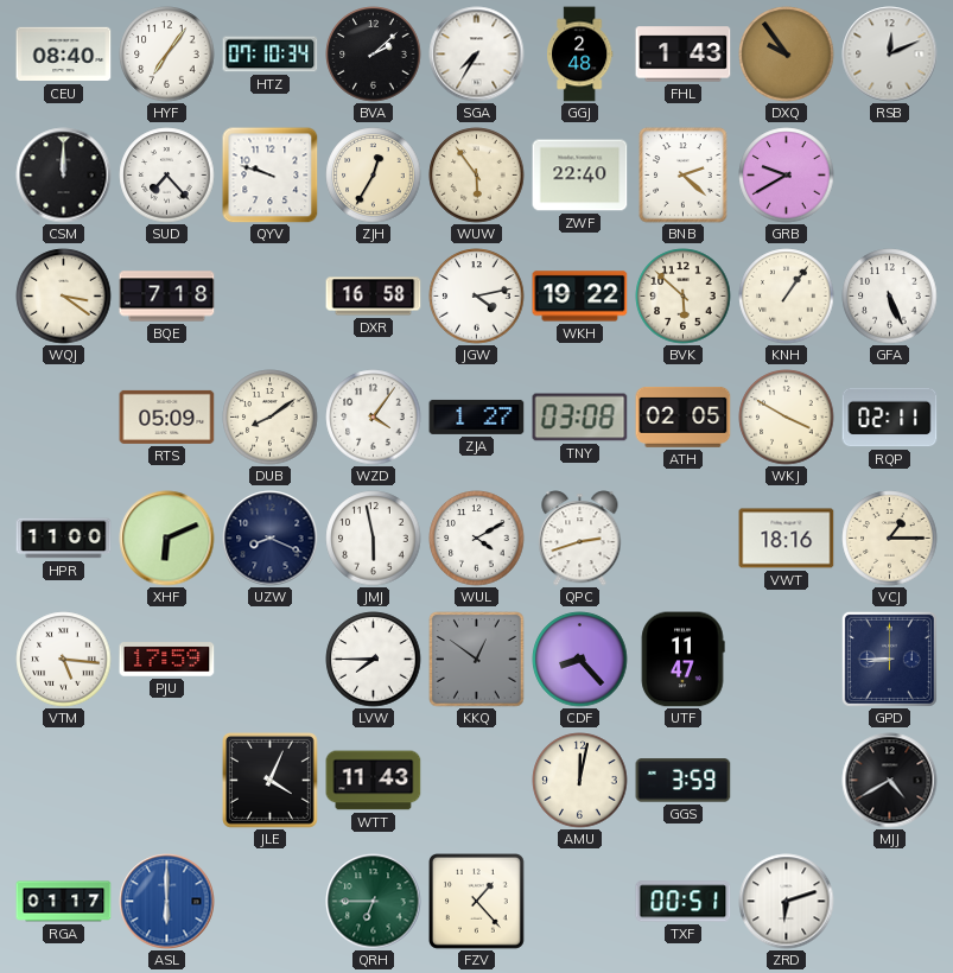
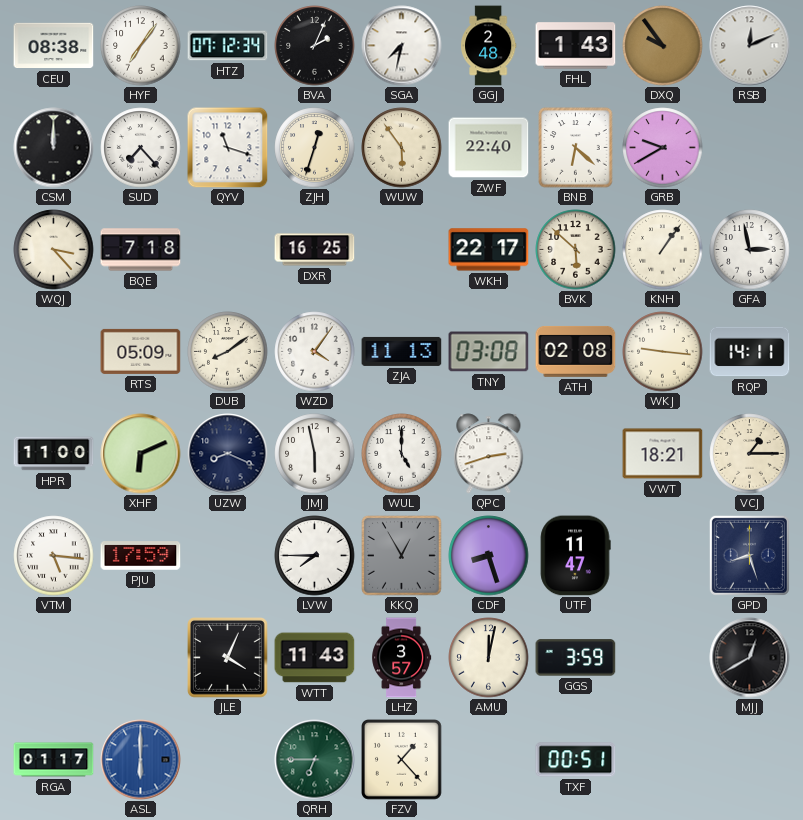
CEU: 08:40 -> 08:38 (54, 46)
HTZ: 07:10 -> 07:12 (228, 46)
BVA: 2:08 -> 2:04 (315, 46)
SGA: 7:35 -> 7:32 (402, 46)
QYV: 9:48 -> 11:18 (228, 148)
ZJH: 12:35 -> 12:33 (315, 148)
BNB: 2:22 -> 6:22 (576, 148)
WQJ: 3:21 -> 3:23 (54, 250)
DXR: 16:58 -> 16:25 (315, 250)
JGW: 4:13 -> none (477, 297)
WKH: 19:22 -> 22:17 (489, 250)
GFA: 5:26 -> 2:58 (750, 250)
ZJA: 1:27 -> 11:13 (402, 351)
ATH: 02:05 -> 02:08 (576, 351)
WKJ: 3:50 -> 9:16 (663, 352)
RQP: 02:11 -> 14:11 (750, 352)
WUL: 4:10 -> 5:00 (402, 454)
VWT: 18:16 -> 18:21 (663, 454)
KKQ: 12:51 -> 12:55 (402, 556)
CDF: 8:23 -> 8:27 (489, 556)
GPD: 8:45 -> 8:27 (749, 555)
LHZ: none -> 3:57 (402, 658)
MJJ: 4:40 -> 12:40 (750, 658)
ZRD: 6:12 -> none (787, 902)
